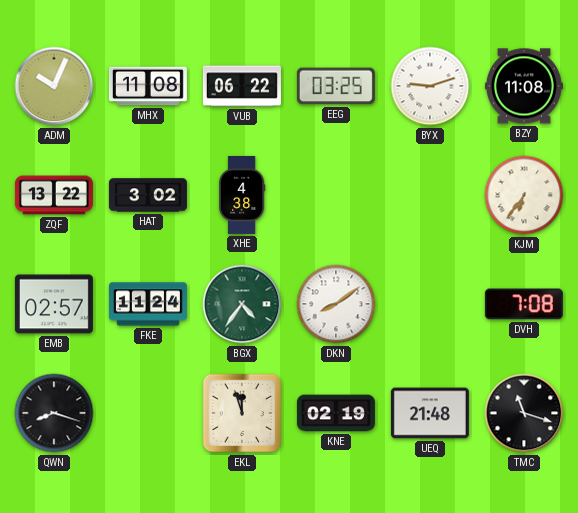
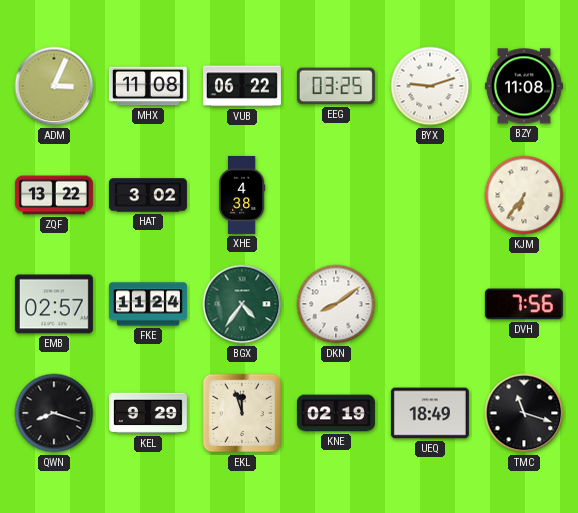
ADM: 10:04 -> 3:04 (54, 86)
DVH: 7:08 -> 7:56 (524, 304)
KEL: none -> 9:29 (148, 413)
UEQ: 21:48 -> 18:49 (430, 413)
